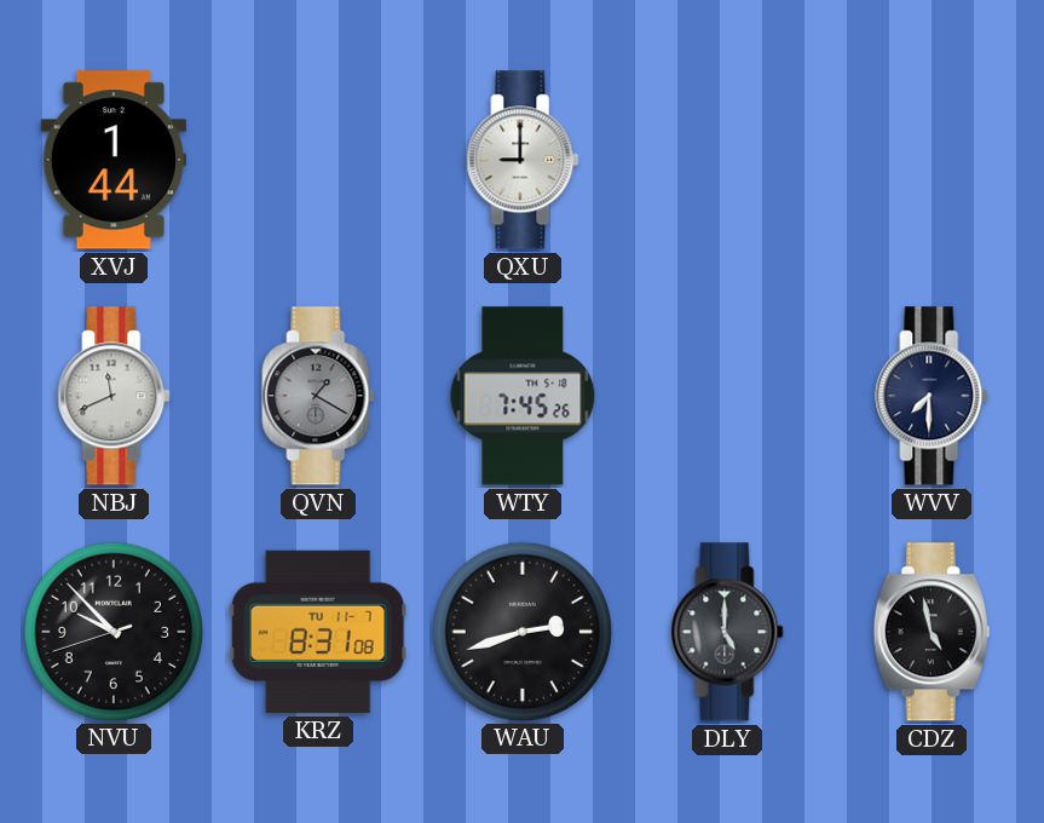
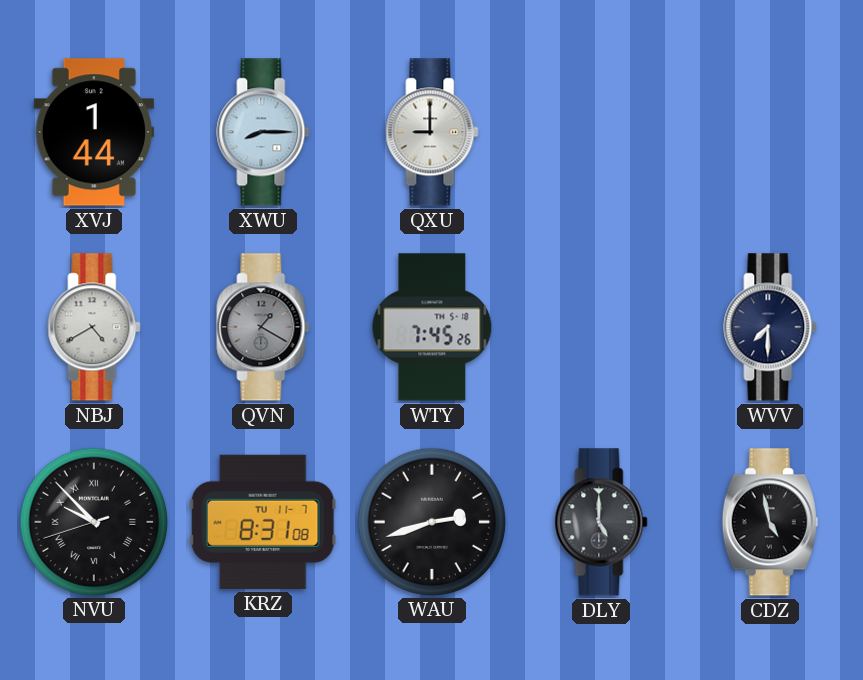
XWU: none -> 8:15 (263, 132)
NBJ: 11:41 -> 4:40 (94, 327)
NVU numerals: Arabic -> Roman (93, 521)
